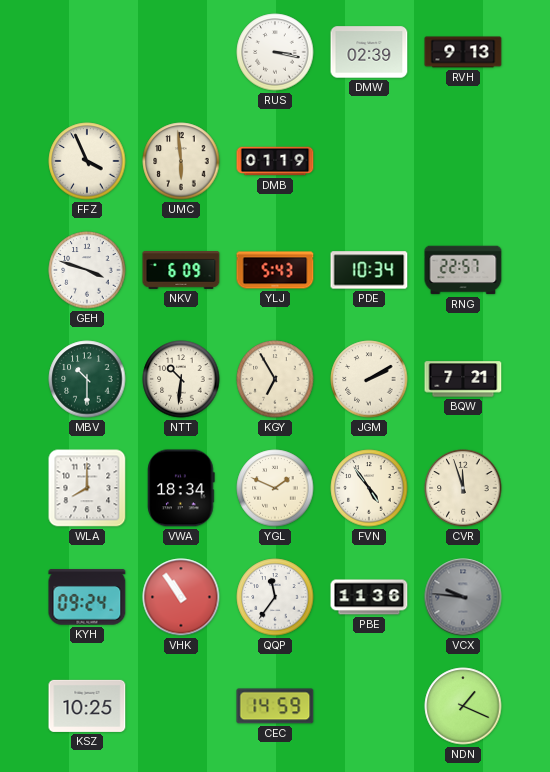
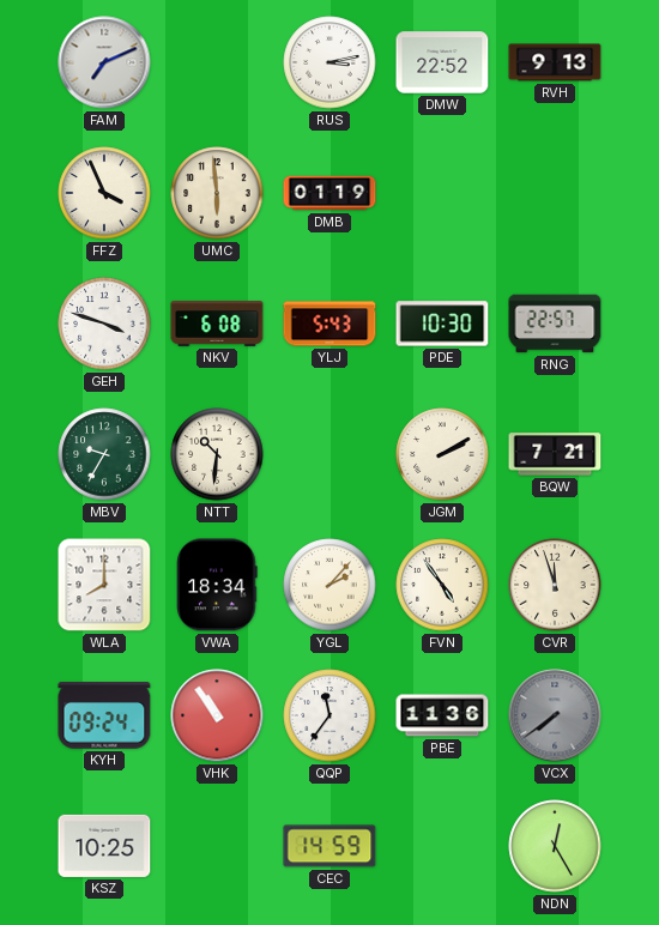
FAM: none -> 7:11 (104, 62)
RUS: 3:17 -> 3:13 (329, 62)
DMW: 02:39 -> 22:52 (442, 62)
NKV: 6:09 -> 6:08 (217, 325)
PDE: 10:34 -> 10:30 (442, 324)
MBV: 10:30 -> 9:35 (104, 454)
KGY: 6:55 -> none (275, 379)
YGL: 1:49 -> 2:07 (329, 585)
VCX: 9:46 -> 7:39 (555, 715)
NDN: 1:19 -> 12:25 (555, 846)
